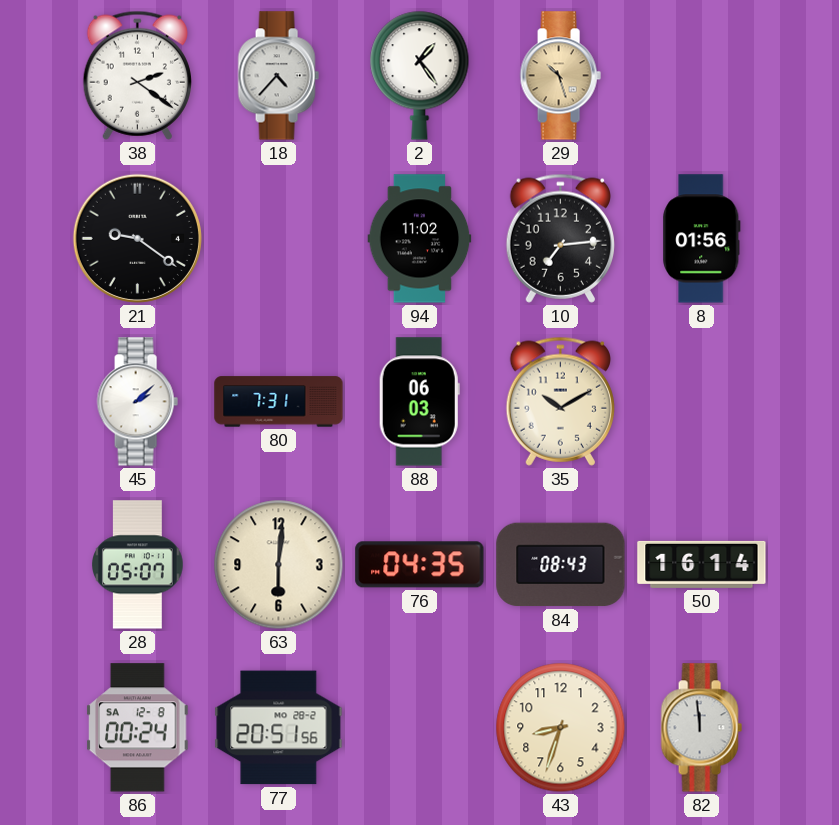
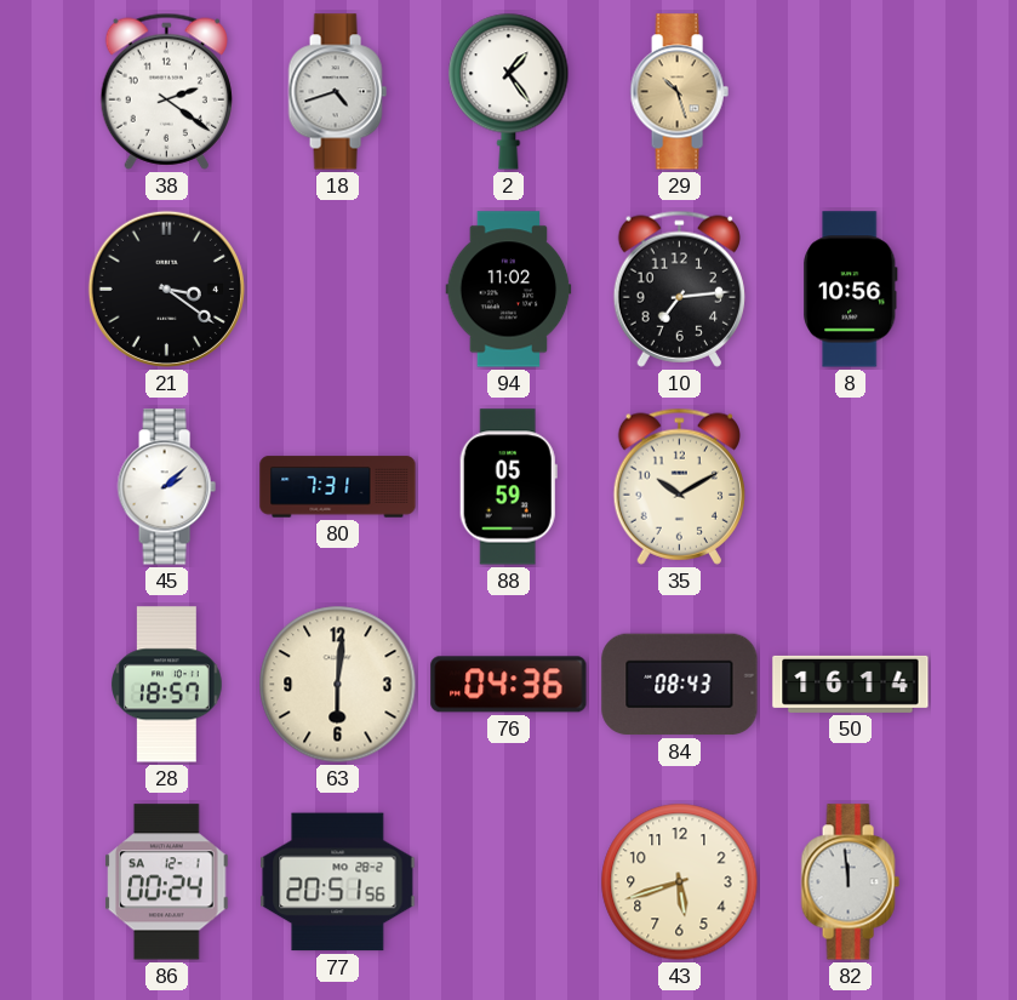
18: 4:37 -> 4:42 (337, 92)
21: 9:21 -> 3:21 (166, 288)
8: 01:56 -> 10:56 (851, 290)
88: 06:03 -> 05:59 (508, 487)
28: 05:07 -> 18:57 (167, 685)
76: 04:35 -> 04:36 (509, 685)
86 date: SA 12-8 -> SA 12-1 (167, 882)
43: 8:33 -> 5:42 (680, 882)
